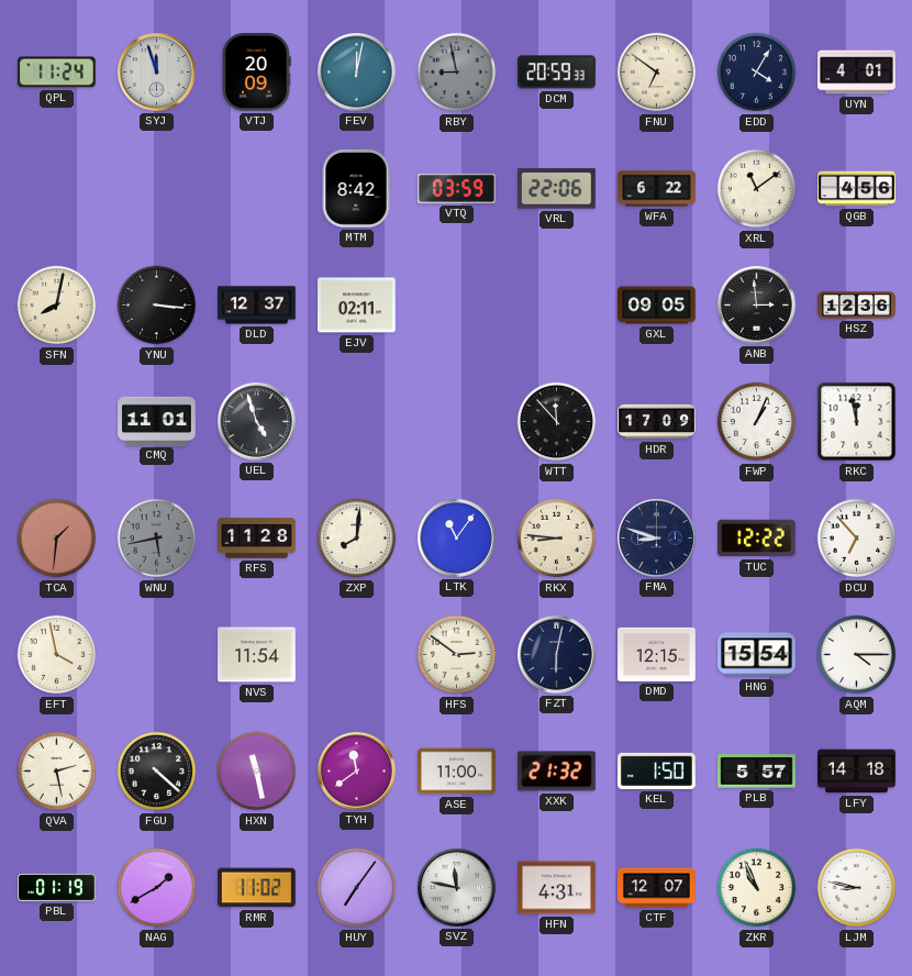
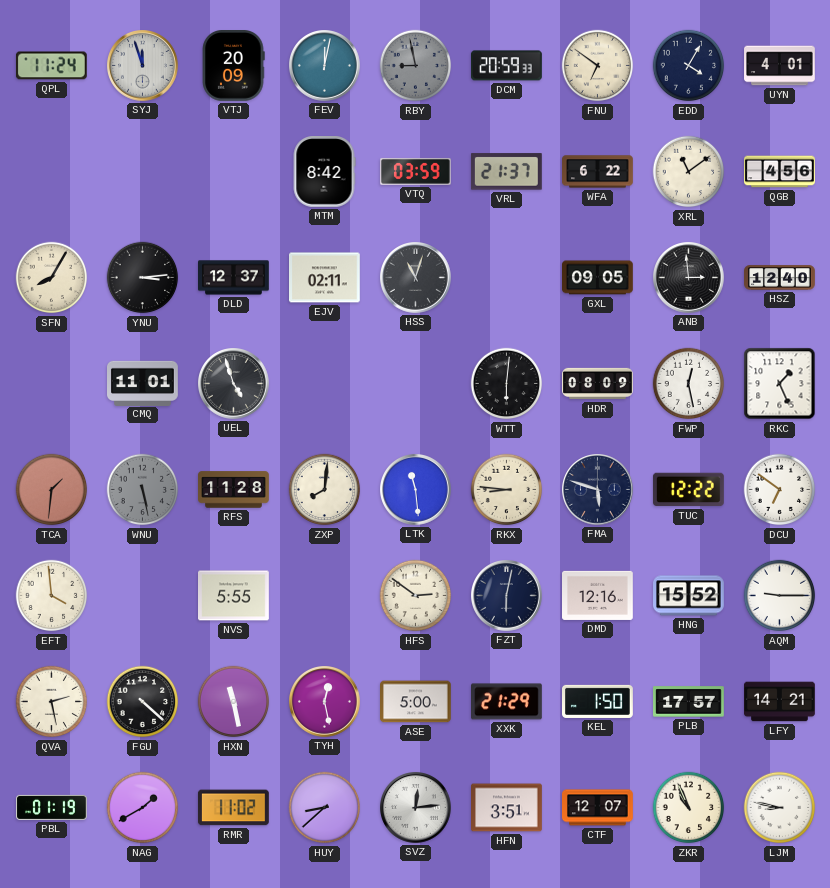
VRL: 22:06 -> 21:37 (506, 172)
SFN: 8:02 -> 8:05 (52, 278)
YNU: 3:16 -> 3:14 (143, 278)
HSS: none -> 11:03 (416, 278)
HSZ: 12:36 -> 12:40 (780, 278)
WTT: 11:53 -> 6:01 (507, 384)
HDR: 17:09 -> 08:09 (598, 384)
FWP: 1:04 -> 12:28 (689, 384)
RKC: 11:58 -> 1:26 (780, 384)
WNU: 5:43 -> 5:28 (143, 490)
LTK: 11:06 -> 11:29 (416, 490)
FMA: 8:48 -> 5:48 (598, 490)
DCU: 6:53 -> 6:51 (780, 490)
EFT: 3:58 -> 3:59 (52, 596)
NVS: 11:54 -> 5:55 (234, 596)
DMD: 12:15 -> 12:16 (598, 595)
HNG: 15:54 -> 15:52 (689, 596)
AQM: 4:15 -> 9:15 (780, 596)
TYH: 11:39 -> 12:28 (325, 702)
ASE: 11:00 -> 5:00 (416, 702)
XXK: 21:32 -> 21:29 (507, 702)
PLB: 5:57 -> 17:57 (689, 702)
LFY: 14:18 -> 14:21 (780, 702)
HUY: 7:06 -> 8:38 (325, 808)
SVZ: 11:47 -> 12:14 (416, 808)
HFN: 4:31 -> 3:51 (507, 808)
